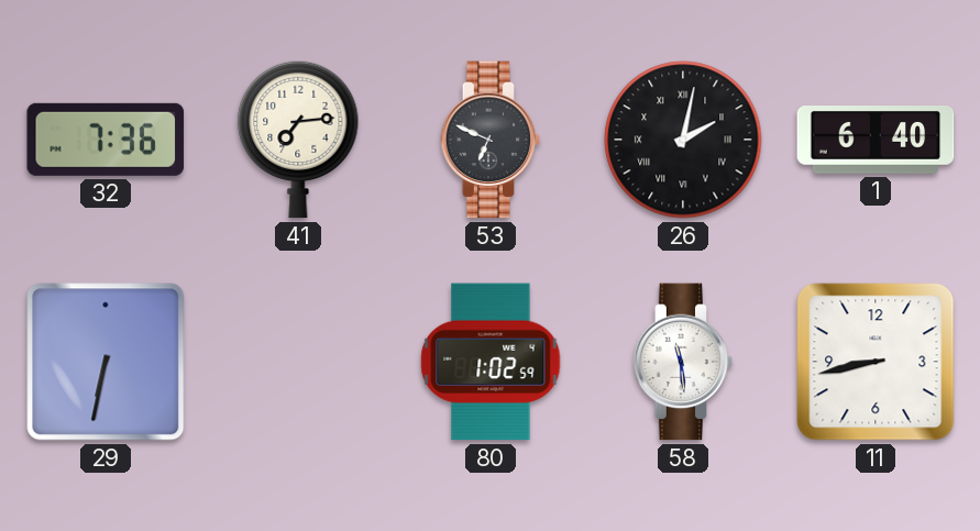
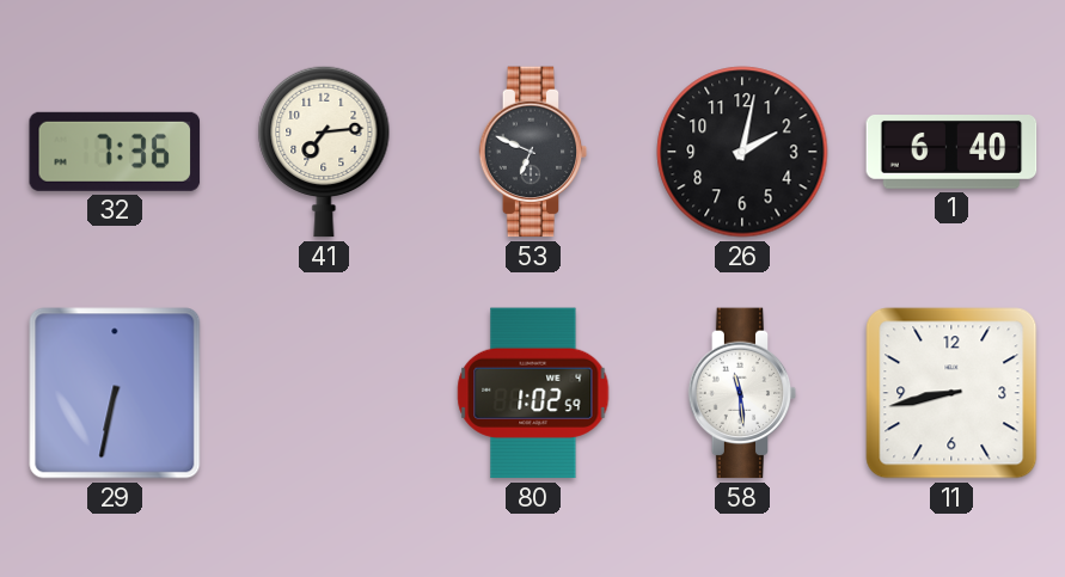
26 numerals: Roman -> Arabic (742, 152)
